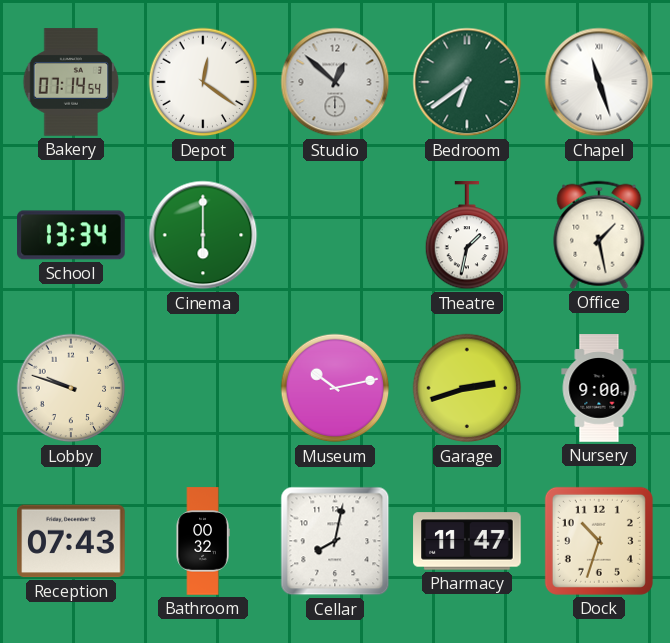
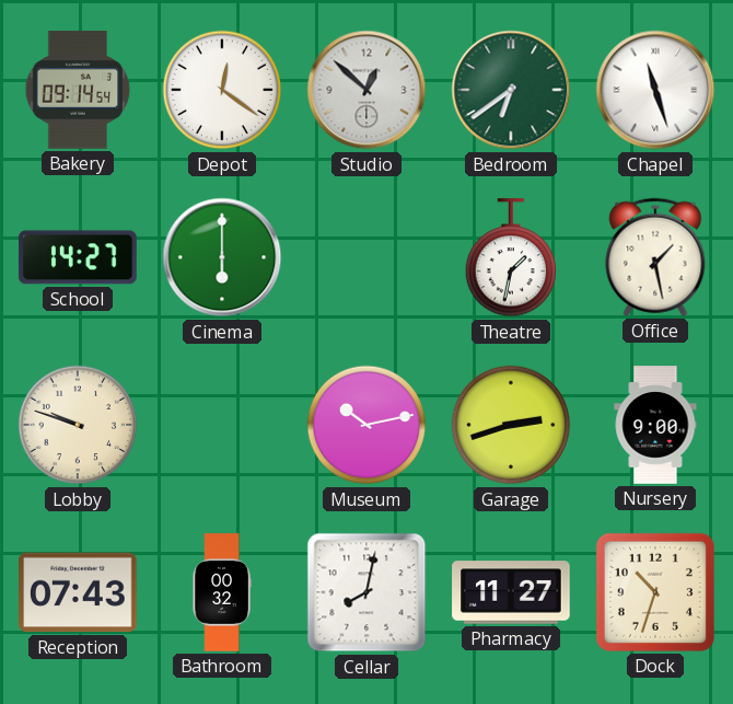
Bakery: 07:14 -> 09:14 (78, 90)
School: 13:34 -> 14:27 (78, 257)
Pharmacy: 11:47 -> 11:27 (511, 592)
